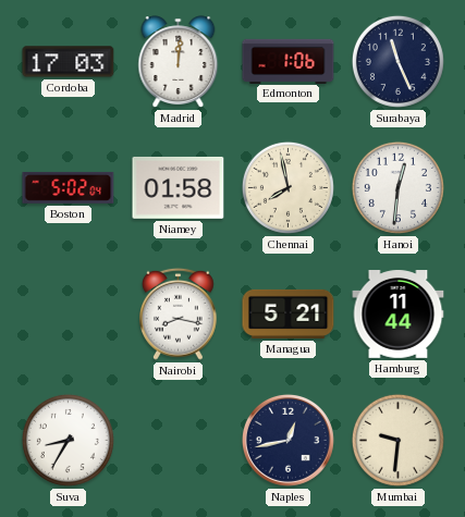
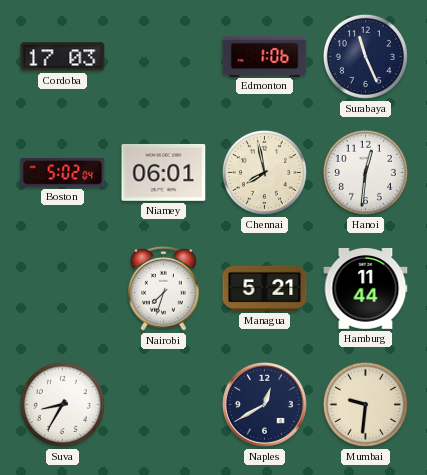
Madrid: 12:01 -> none (179, 62)
Niamey: 01:58 -> 06:01 (164, 172)
Nairobi: 8:17 -> 7:33 (164, 288)
Naples: 12:43 -> 12:40 (264, 404)
